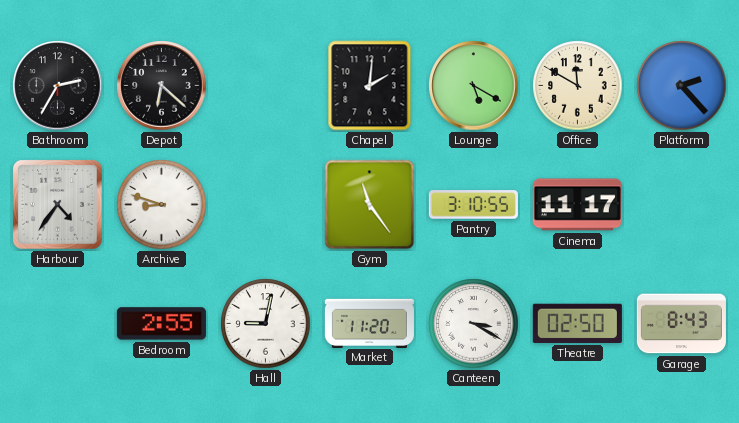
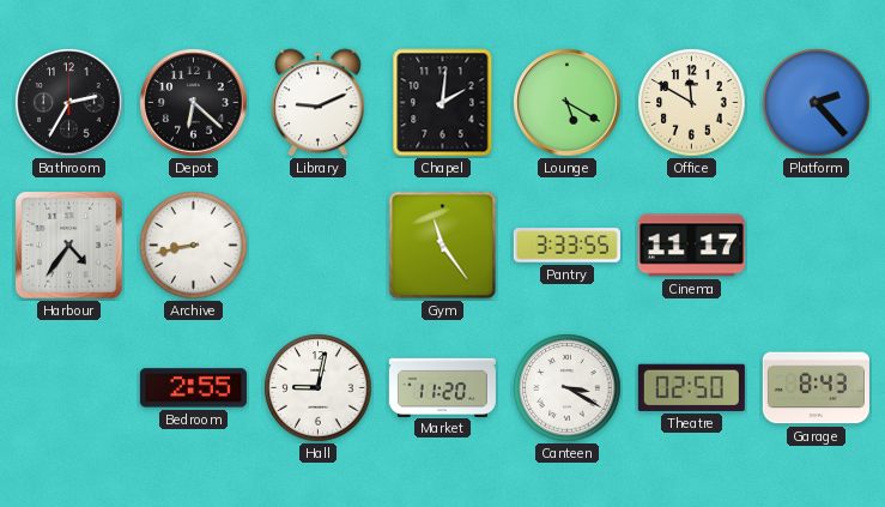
Library: none -> 9:11 (319, 103)
Archive: 8:48 -> 8:43 (194, 246)
Pantry: 3:10 -> 3:33 (566, 246)
